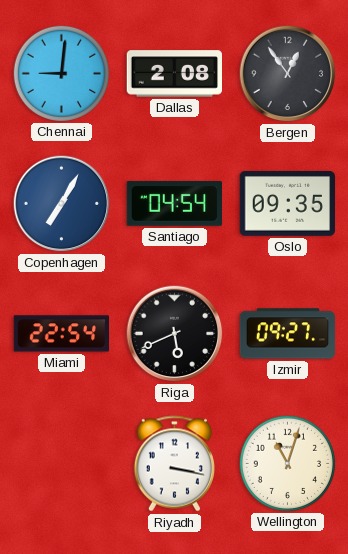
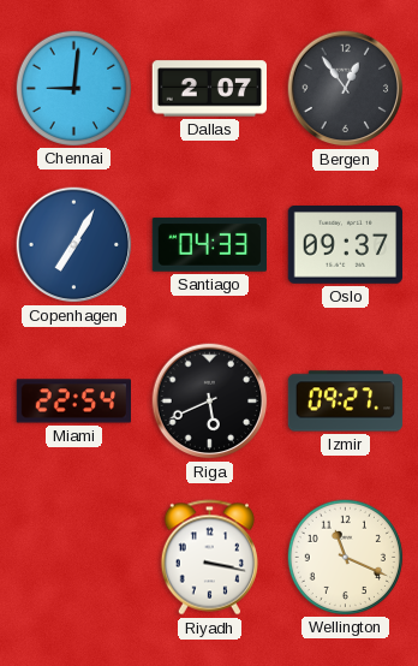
Dallas: 2:08 -> 2:07 (210, 89)
Santiago: 04:54 -> 04:33 (210, 245)
Oslo: 09:35 -> 09:37 (346, 245)
Wellington: 11:03 -> 11:19 (345, 557)
